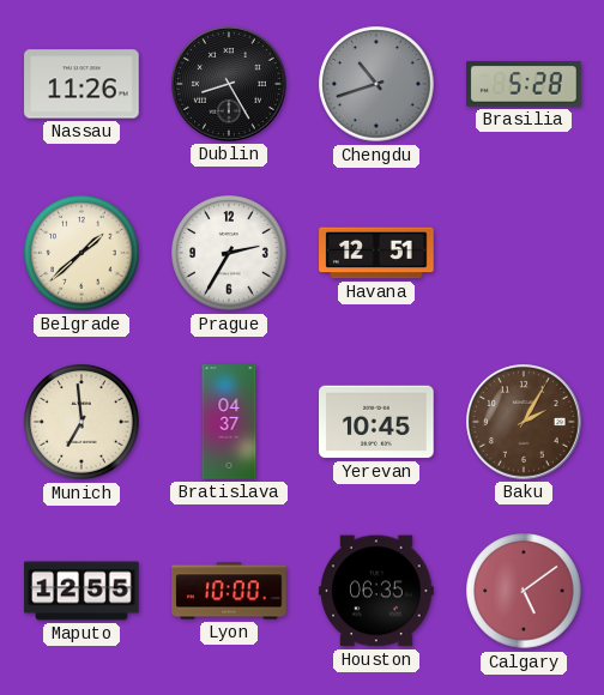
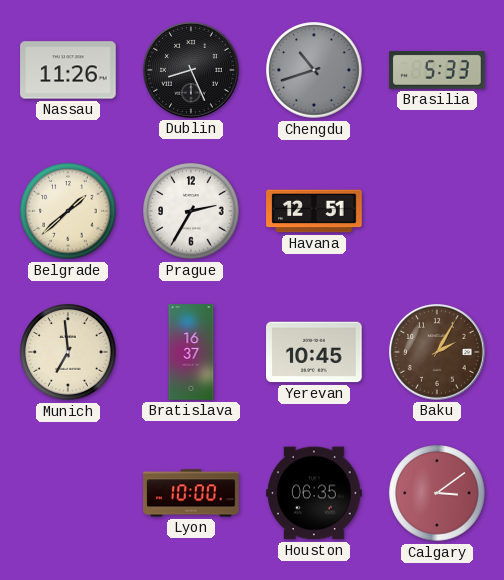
Dublin: 8:25 -> 8:26 (192, 71)
Brasilia: 5:28 -> 5:33 (437, 70)
Bratislava: 04:37 -> 16:37 (191, 352)
Maputo: 12:55 -> none (81, 591)
Calgary: 5:09 -> 3:09 (437, 493)
